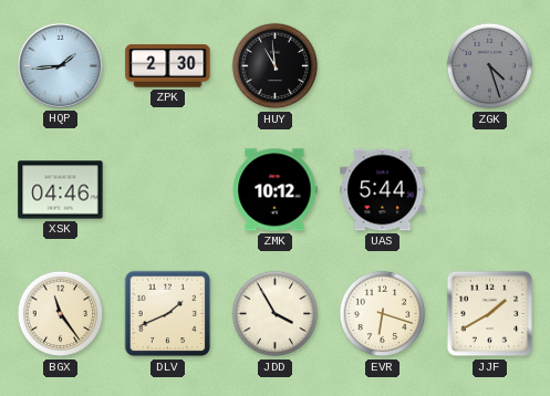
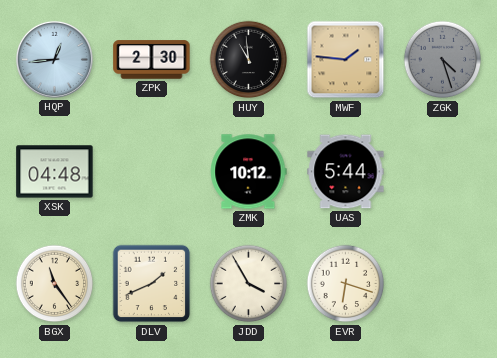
HQP: 1:44 -> 12:44 (54, 59)
MWF: none -> 1:46 (346, 60)
XSK: 04:46 -> 04:48 (55, 172)
JJF: 1:40 -> none (490, 314)
